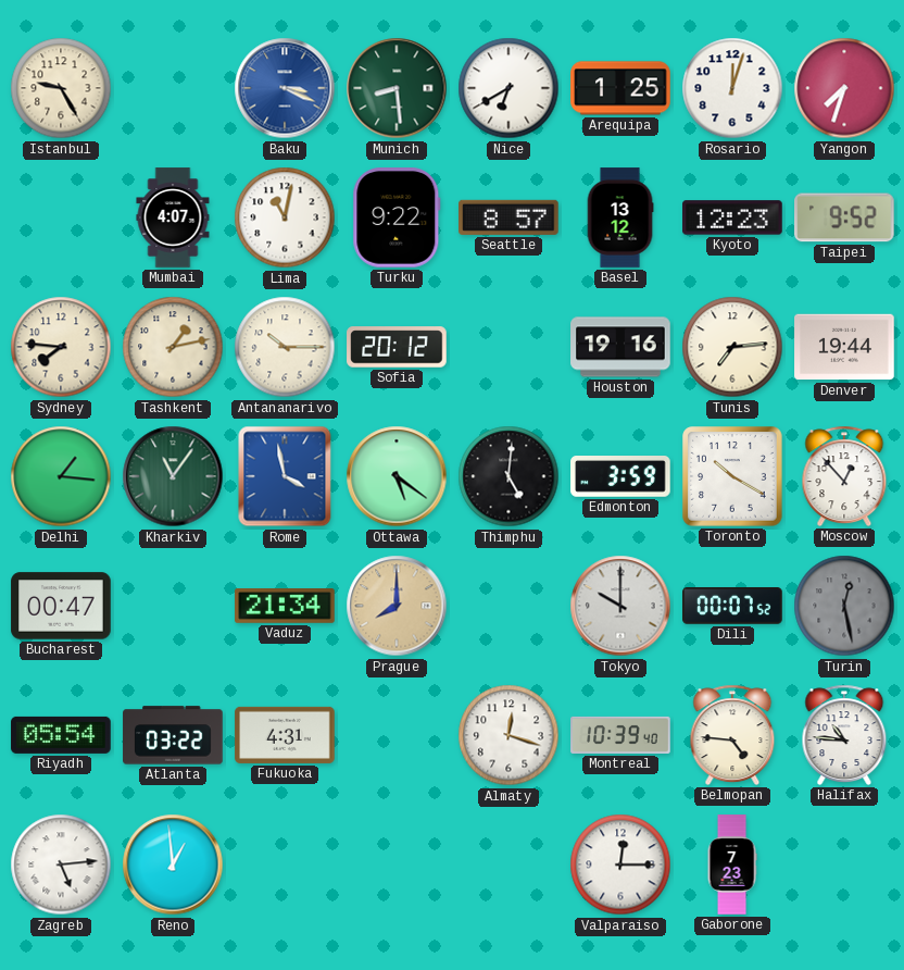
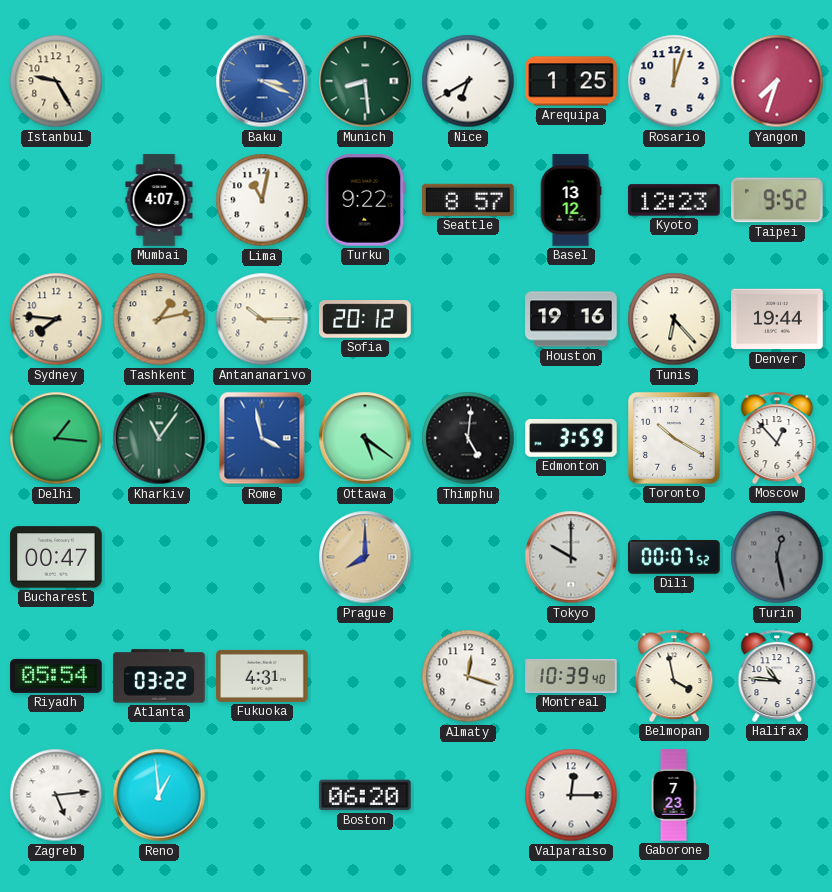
Tunis: 7:14 -> 6:23 (674, 319)
Vaduz: 21:34 -> none (285, 606)
Belmopan: 4:46 -> 3:58 (674, 676)
Boston: none -> 06:20 (365, 795)
